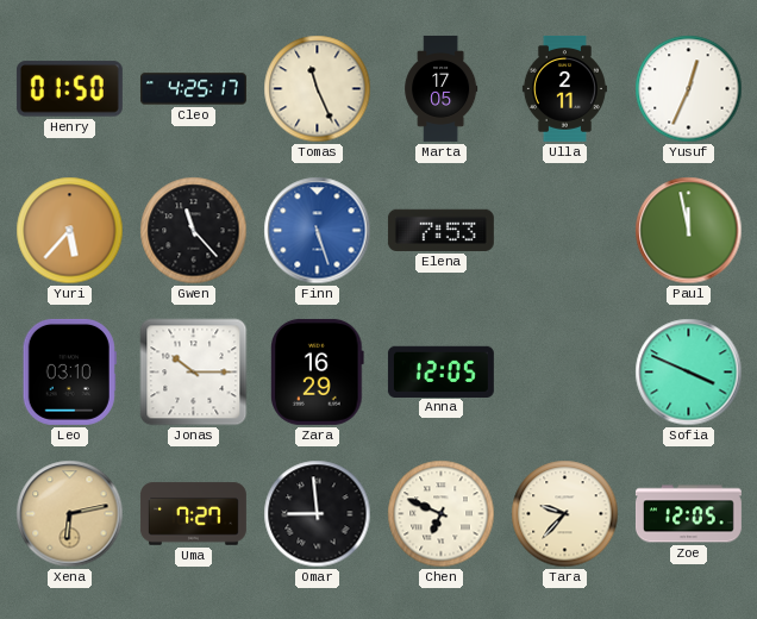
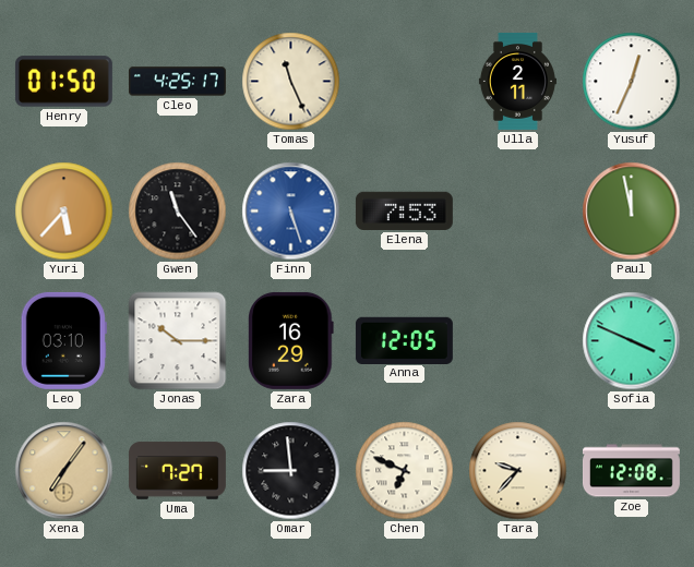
Marta: 17:05 -> none (442, 88)
Gwen: 11:23 -> 11:24 (178, 212)
Xena: 6:13 -> 7:06 (64, 471)
Zoe: 12:05 -> 12:08 (631, 471)
